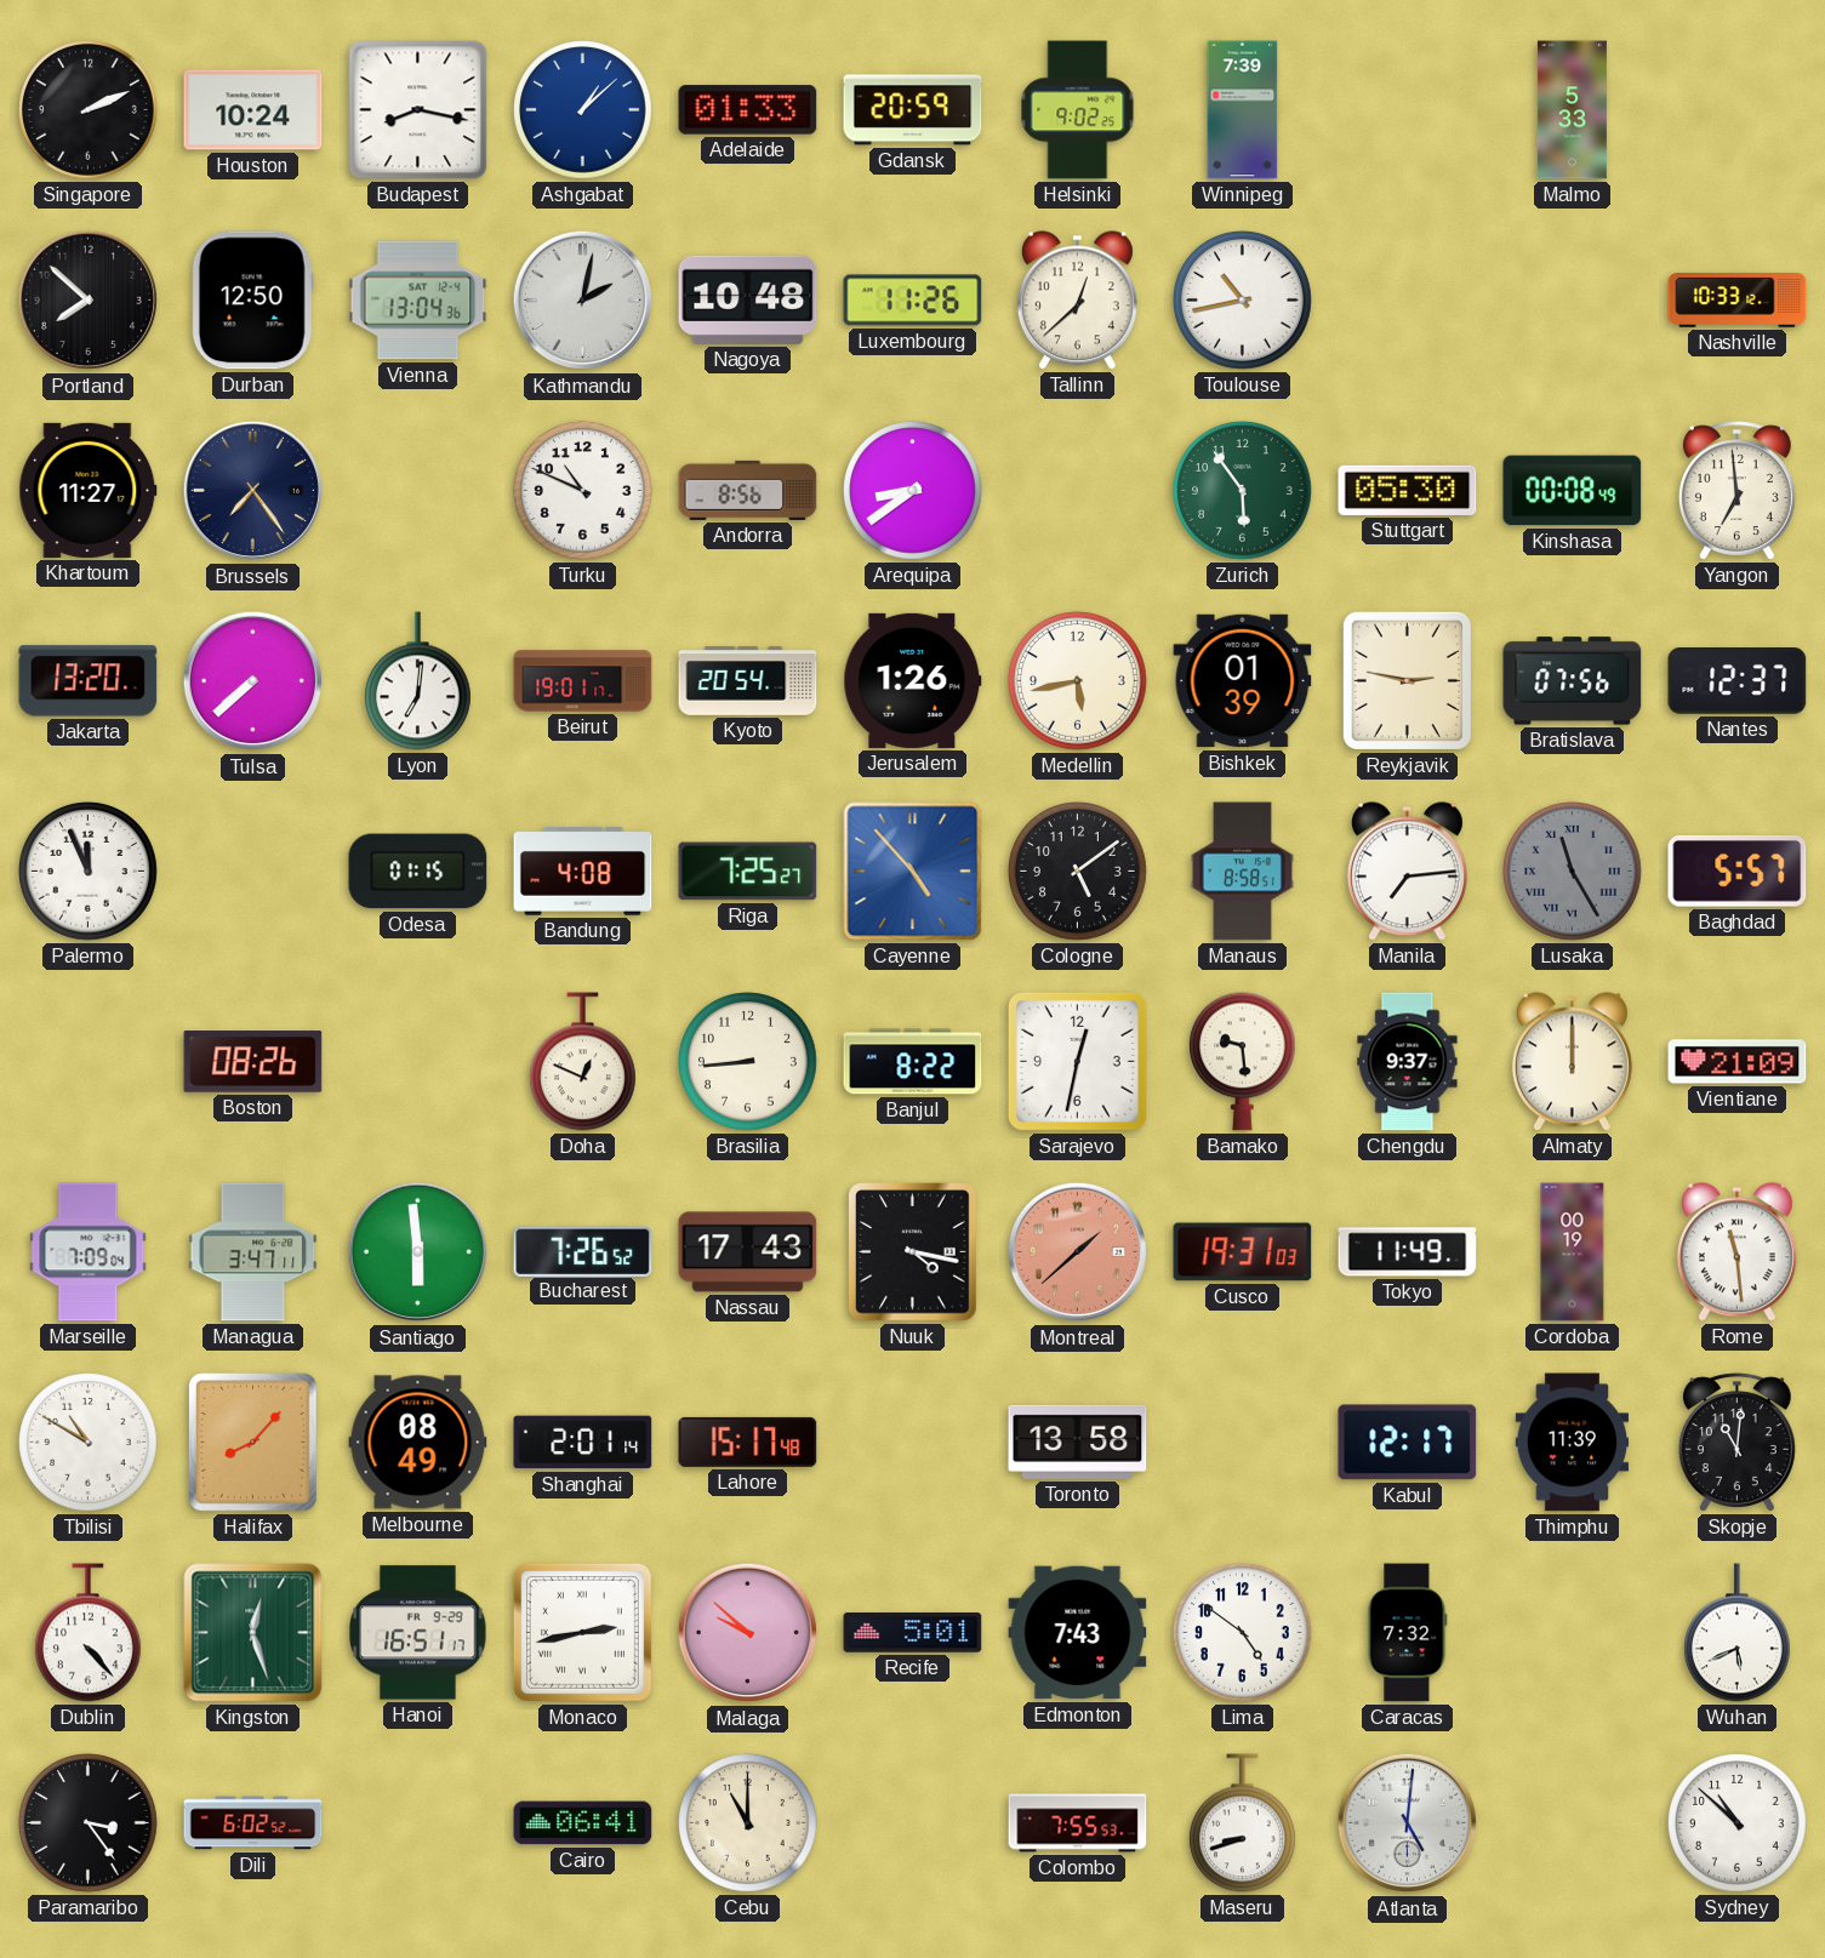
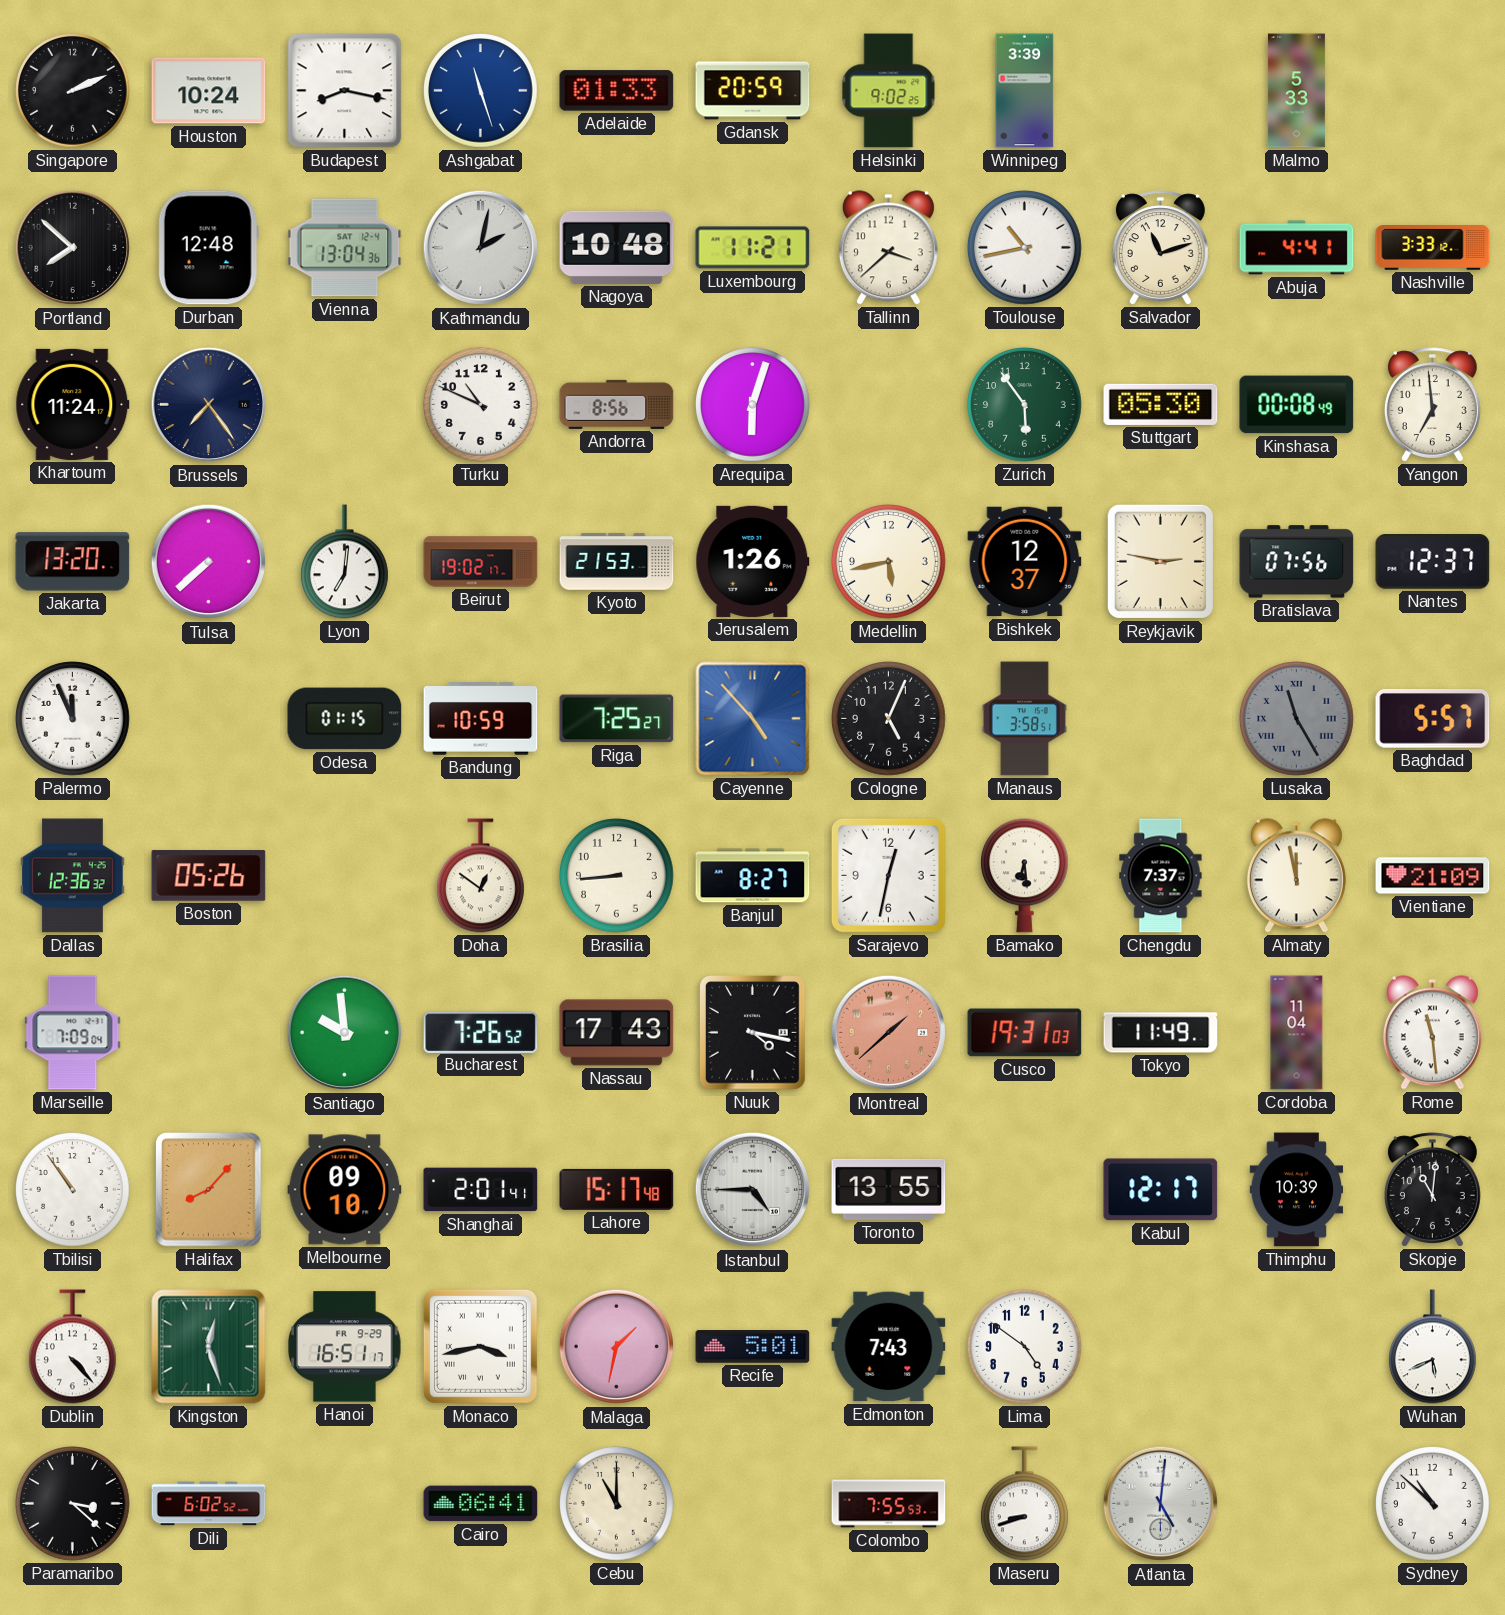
Ashgabat: 1:08 -> 11:27 (481, 91)
Winnipeg: 7:39 -> 3:39 (1025, 91)
Durban: 12:50 -> 12:48 (208, 248)
Luxembourg: 11:26 -> 11:21 (753, 248)
Tallinn: 12:38 -> 3:38 (888, 248)
Salvador: none -> 11:12 (1160, 248)
Abuja: none -> 4:41 (1297, 248)
Nashville: 10:33 -> 3:33 (1433, 248)
Khartoum: 11:27 -> 11:24 (73, 404)
Arequipa: 8:39 -> 6:03 (753, 405)
Beirut: 19:01 -> 19:02 (481, 562)
Kyoto: 20:54 -> 21:53 (617, 562)
Bishkek: 01:39 -> 12:37 (1025, 562)
Bandung: 4:08 -> 10:59 (481, 719)
Cologne: 5:09 -> 5:04 (889, 719)
Manaus: 8:58 -> 3:58 (1024, 719)
Manila: 7:14 -> none (1407, 872)
Dallas: none -> 12:36 (73, 876)
Boston: 08:26 -> 05:26 (209, 876)
Doha: 12:49 -> 12:51 (481, 876)
Banjul: 8:22 -> 8:27 (753, 876)
Bamako: 9:29 -> 6:29 (1025, 876)
Chengdu: 9:37 -> 7:37 (1161, 876)
Almaty: 12:00 -> 11:58 (1296, 876)
Managua: 3:47 -> none (253, 1252)
Santiago: 5:59 -> 9:59 (345, 1033)
Cordoba: 00:19 -> 11:04 (1297, 1033)
Tbilisi: 10:50 -> 10:54 (73, 1190)
Melbourne: 08:49 -> 09:10 (345, 1190)
Shanghai: 2:01:14 -> 2:01:41 (481, 1190)
Istanbul: none -> 4:45 (753, 1190)
Toronto: 13:58 -> 13:55 (889, 1189)
Thimphu: 11:39 -> 10:39 (1297, 1190)
Monaco: 2:43 -> 3:43 (480, 1346)
Malaga: 9:52 -> 1:32 (617, 1347)
Caracas: 7:32 -> none (1408, 1633)
Paramaribo: 3:24 -> 3:22 (73, 1504)
